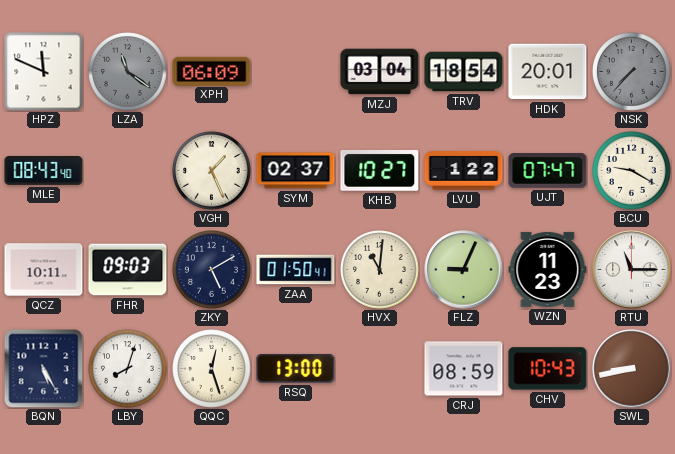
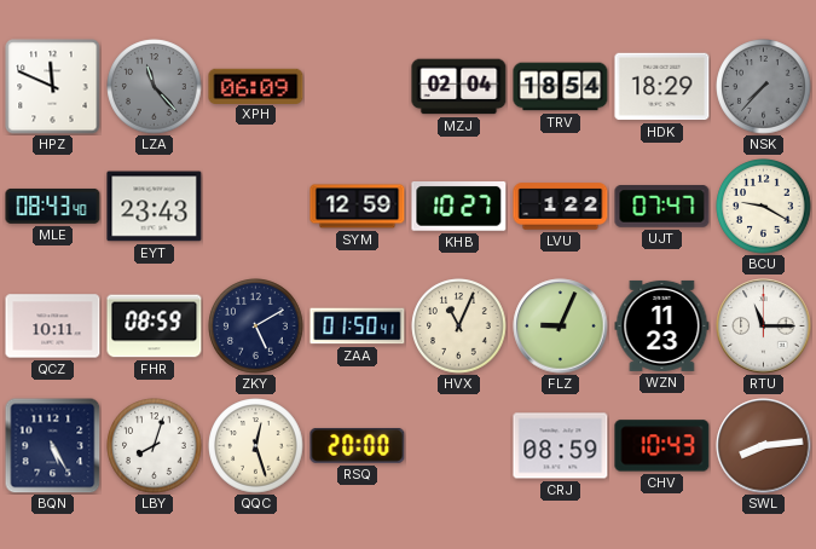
LZA: 11:21 -> 11:23 (155, 87)
MZJ: 03:04 -> 02:04 (459, 87)
HDK: 20:01 -> 18:29 (662, 87)
EYT: none -> 23:43 (155, 207)
VGH: 1:26 -> none (212, 171)
SYM: 02:37 -> 12:59 (358, 207)
FHR: 09:03 -> 08:59 (155, 326)
HVX: 11:01 -> 11:04 (459, 326)
RSQ: 13:00 -> 20:00 (358, 445)
SWL: 8:43 -> 8:14 (764, 446)
